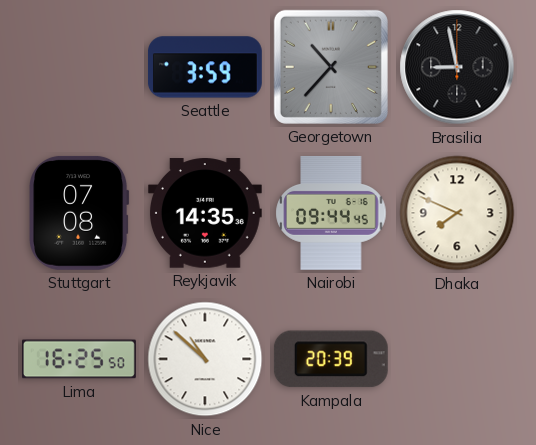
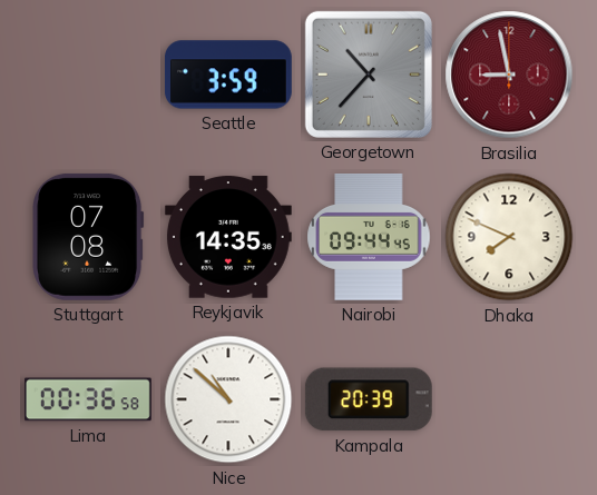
Brasilia dial: black -> burgundy (509, 75)
Lima: 16:25 -> 00:36 (89, 399)
